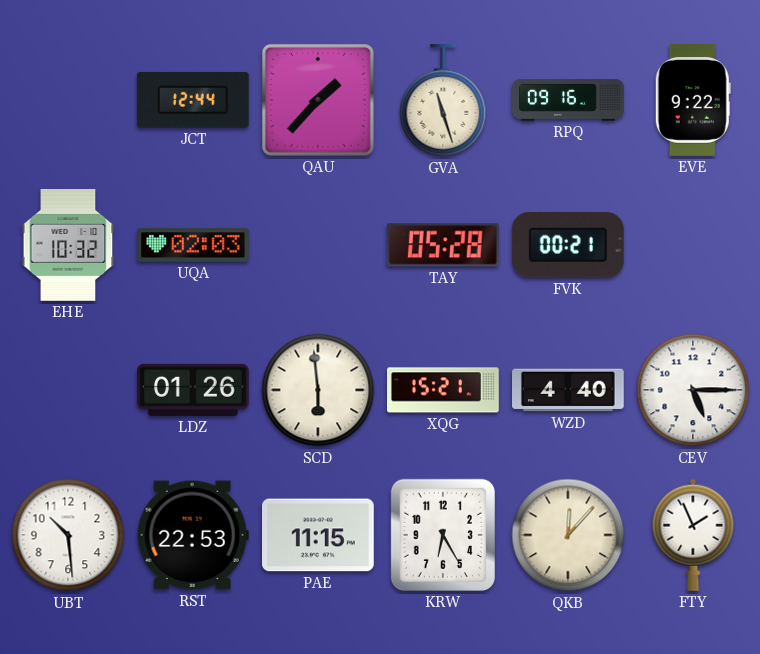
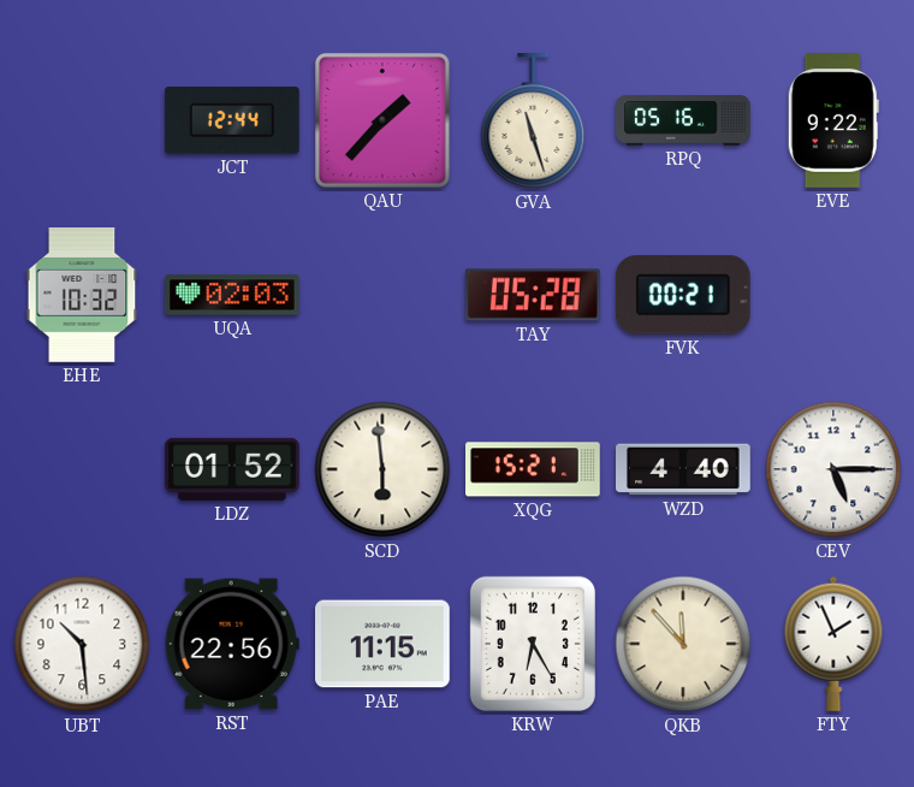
RPQ: 09:16 -> 05:16 (683, 120)
LDZ: 01:26 -> 01:52 (233, 469)
RST: 22:53 -> 22:56 (232, 644)
QKB: 12:07 -> 11:53 (683, 644)
